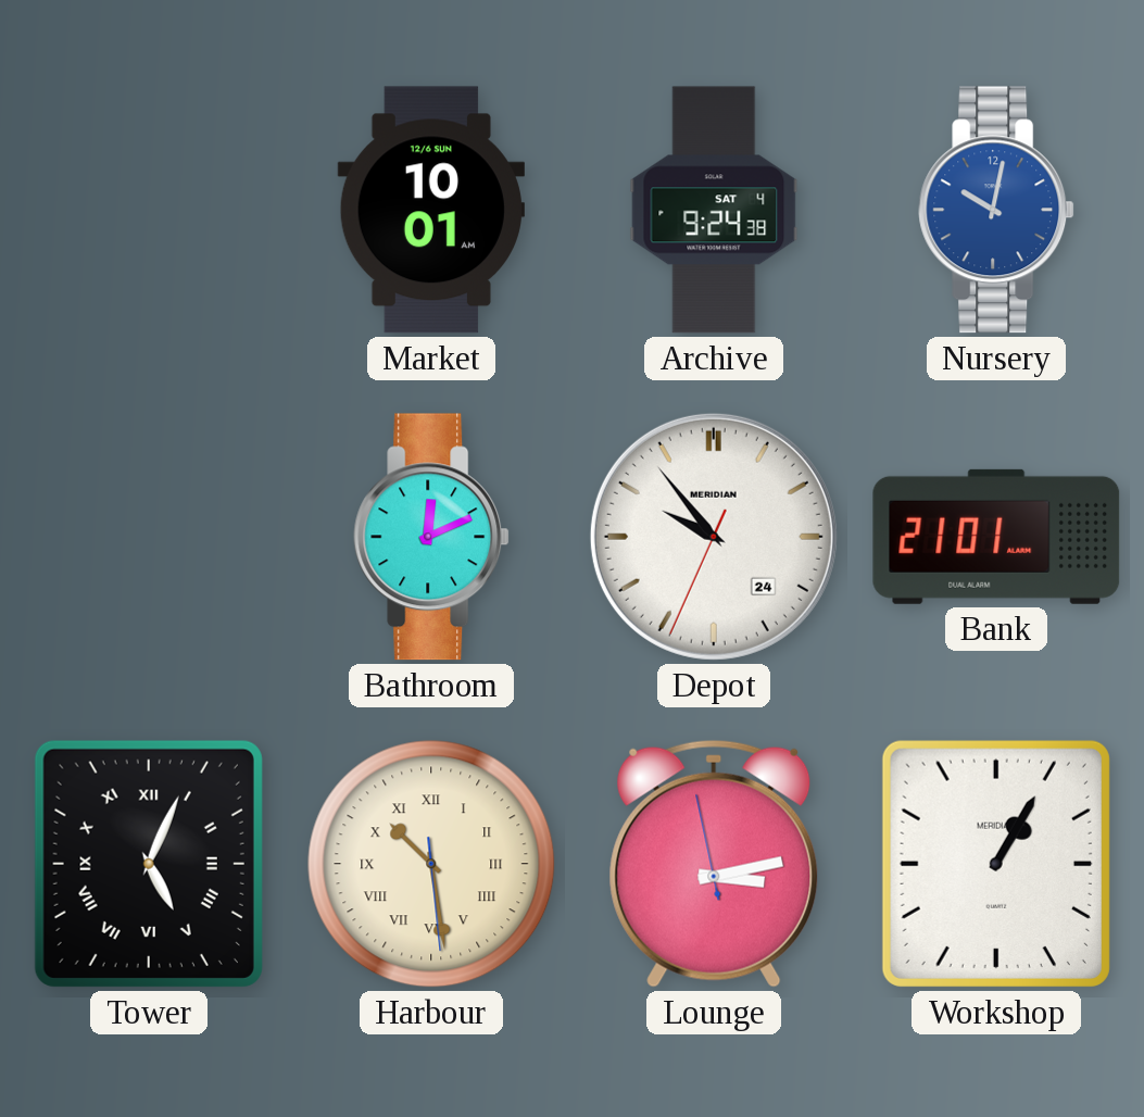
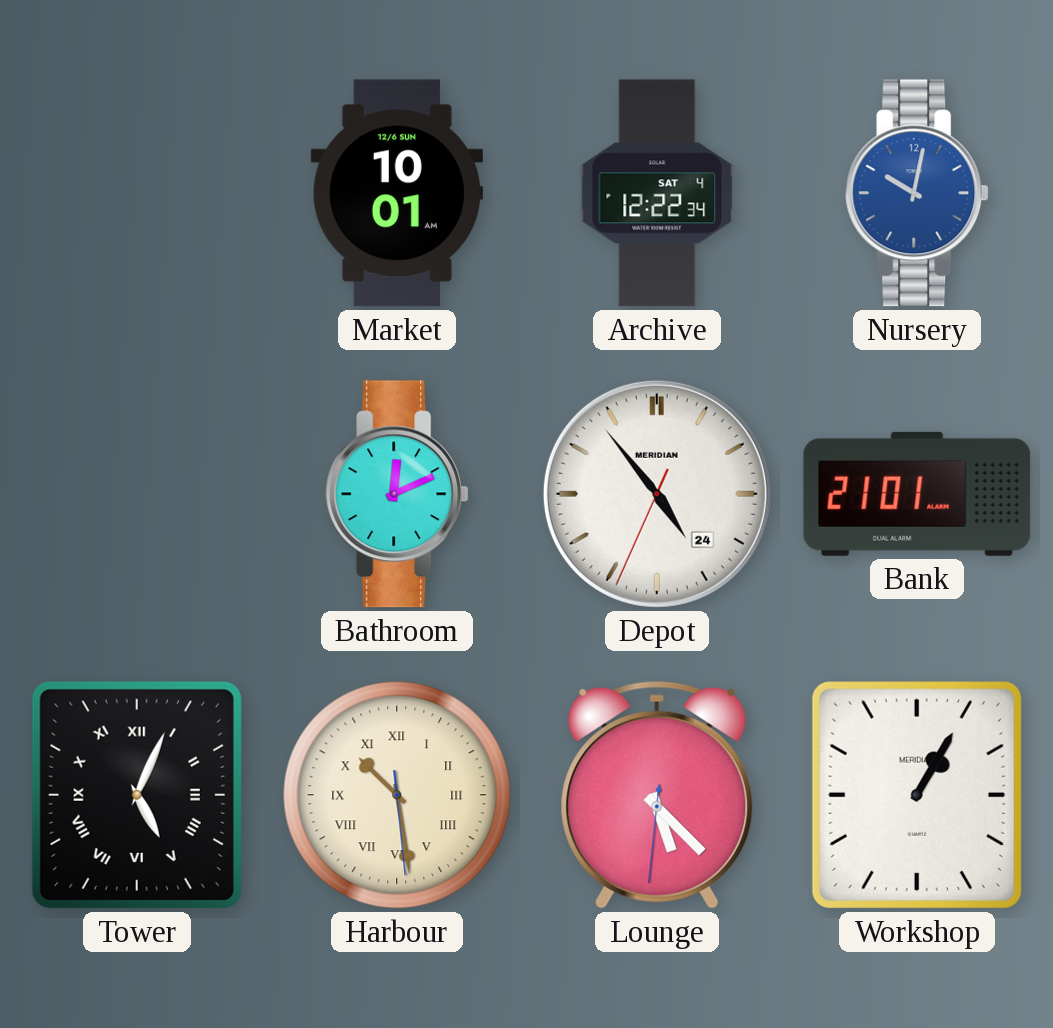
Archive: 9:24 -> 12:22 (657, 193)
Depot: 9:53 -> 4:53 (657, 494)
Lounge: 3:12 -> 5:22 (657, 795)
